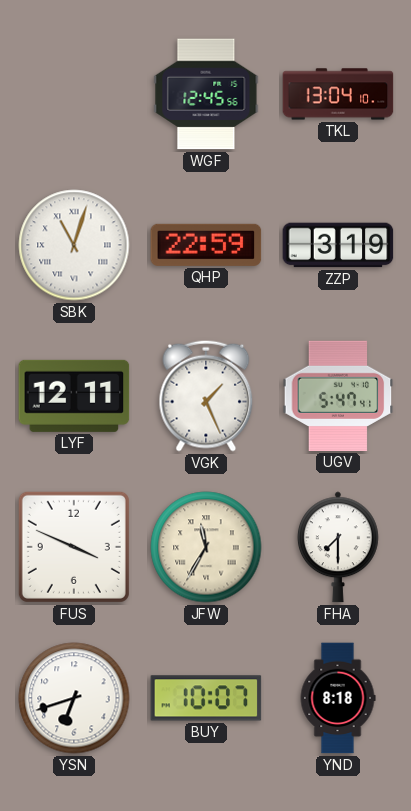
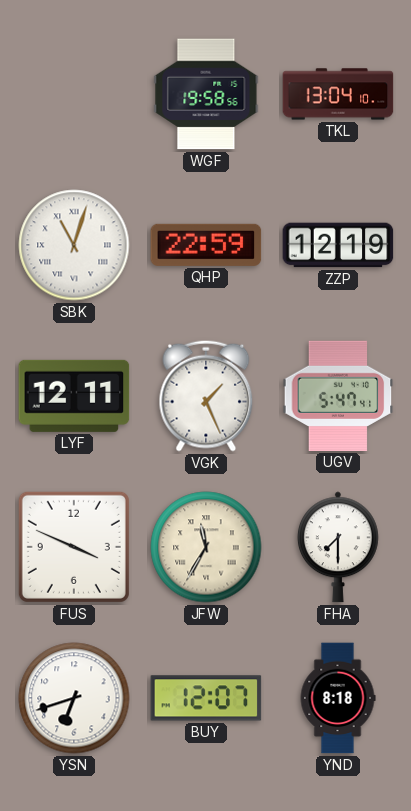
WGF: 12:45 -> 19:58 (206, 94)
ZZP: 3:19 -> 12:19 (338, 245)
BUY: 10:07 -> 12:07 (206, 698)
